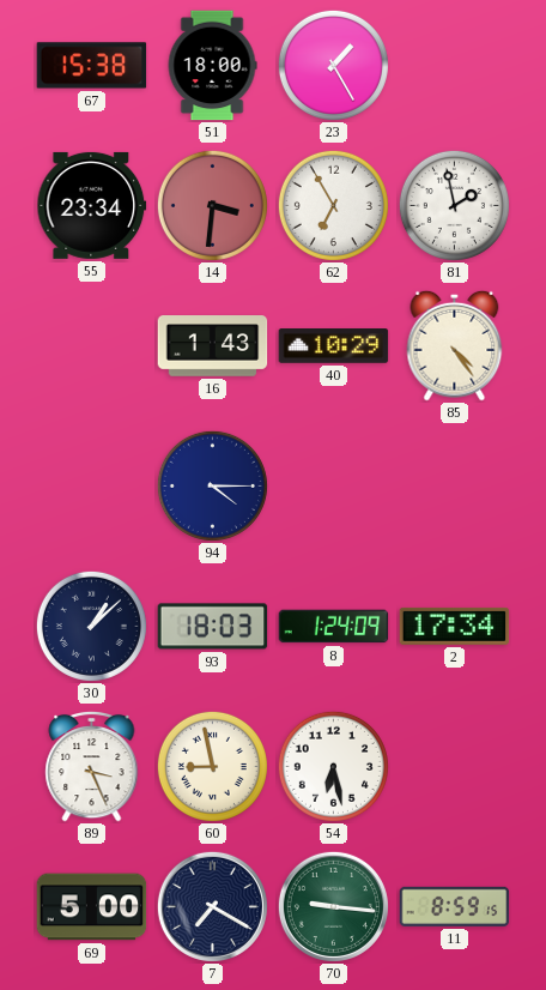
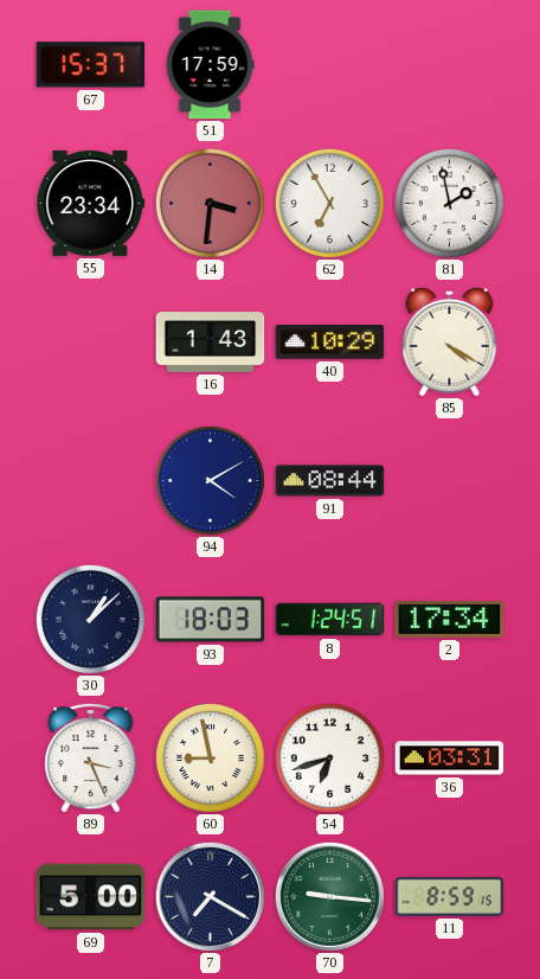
67: 15:38 -> 15:37 (91, 65)
51: 18:00 -> 17:59 (210, 65)
23: 1:25 -> none (333, 65)
85: 4:24 -> 4:20 (450, 341)
94: 4:15 -> 4:10 (210, 480)
91: none -> 08:44 (330, 481)
8: 1:24:09 -> 1:24:51 (330, 620)
54: 6:28 -> 6:42 (329, 757)
36: none -> 03:31 (450, 759)
